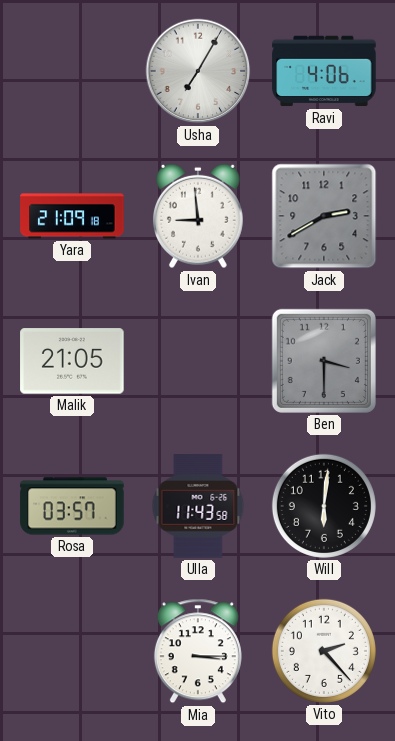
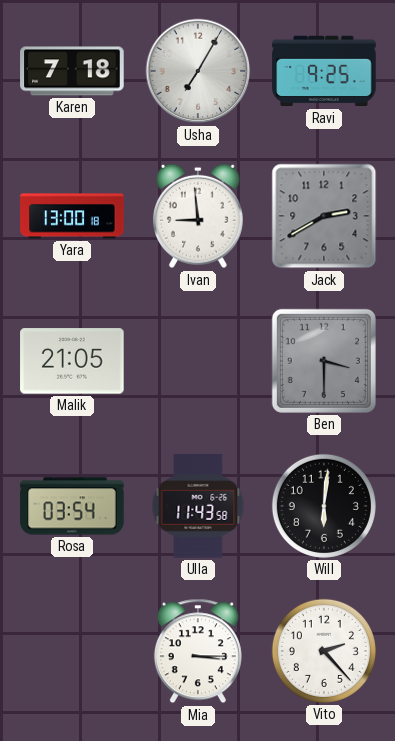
Karen: none -> 7:18 (72, 71)
Ravi: 4:06 -> 9:25 (324, 71)
Yara: 21:09 -> 13:00 (72, 216)
Rosa: 03:57 -> 03:54 (72, 506)
